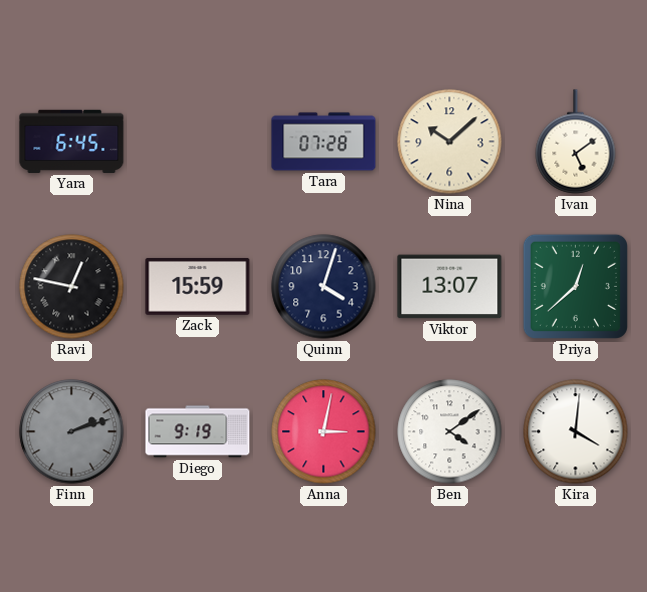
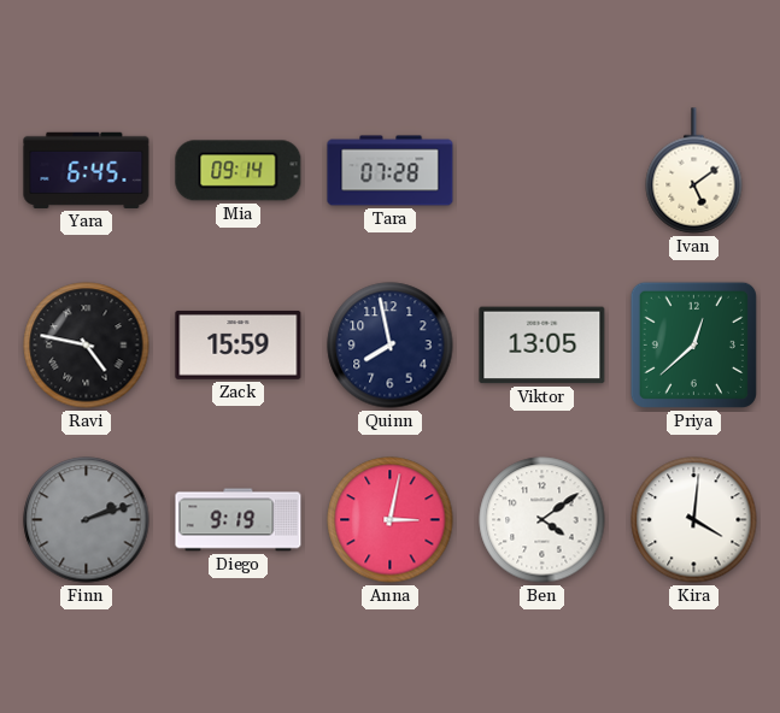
Mia: none -> 09:14 (239, 171)
Nina: 10:08 -> none (450, 142)
Ravi: 12:47 -> 4:47 (87, 346)
Quinn: 4:03 -> 7:58 (391, 346)
Viktor: 13:07 -> 13:05 (543, 346)
